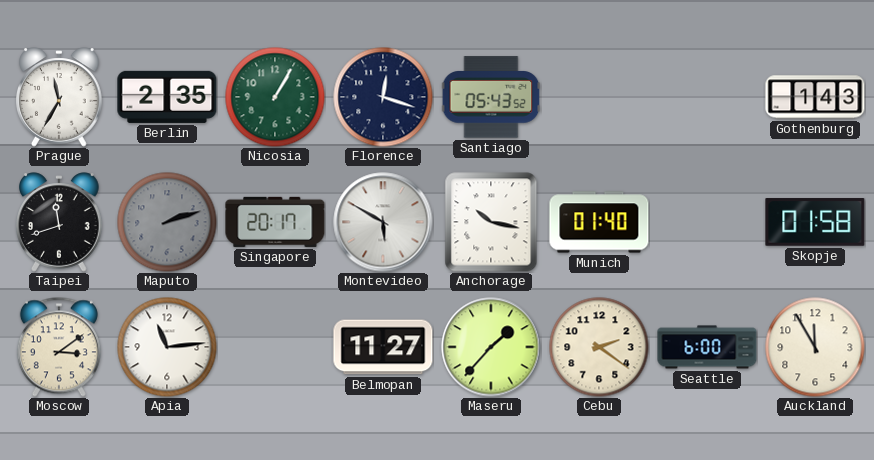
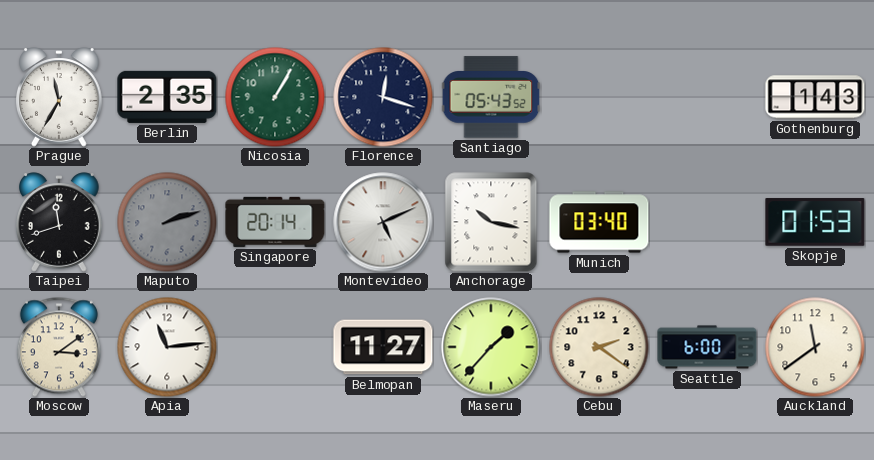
Singapore: 20:17 -> 20:14 (275, 222)
Montevideo: 5:50 -> 5:11 (383, 222)
Munich: 01:40 -> 03:40 (599, 222)
Skopje: 01:58 -> 01:53 (815, 222)
Auckland: 11:55 -> 11:39 (815, 347)
